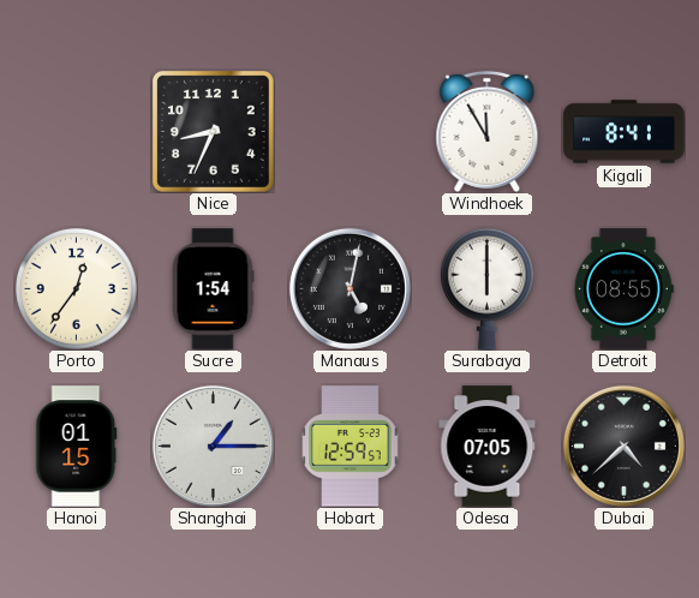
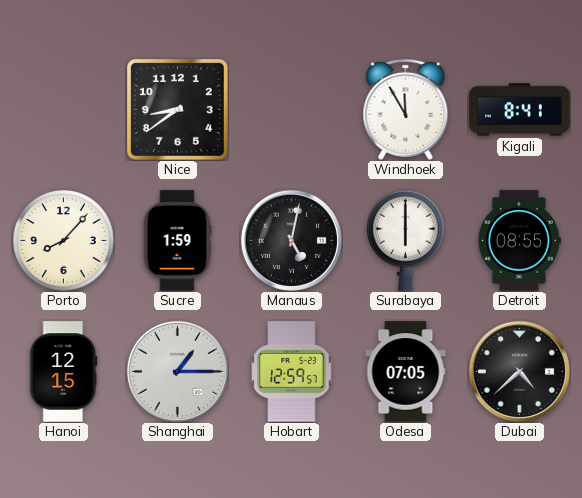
Nice: 8:34 -> 8:39 (177, 109)
Porto: 12:36 -> 8:07 (64, 241)
Sucre: 1:54 -> 1:59 (177, 241)
Hanoi: 01:15 -> 12:15 (64, 372)
